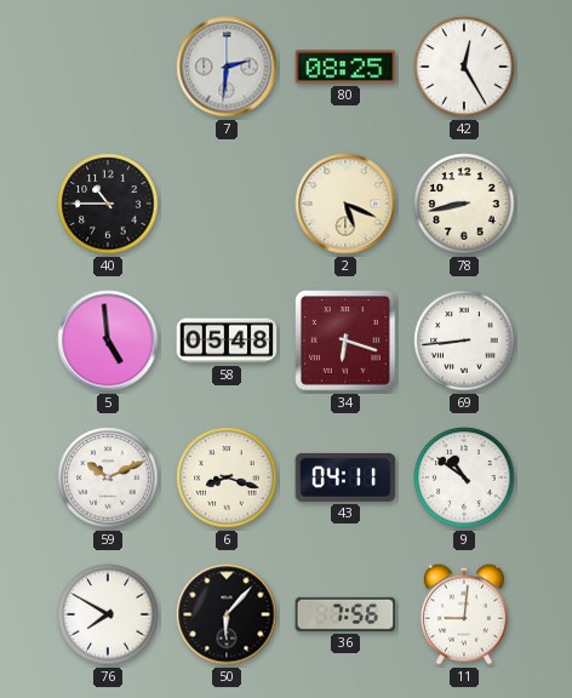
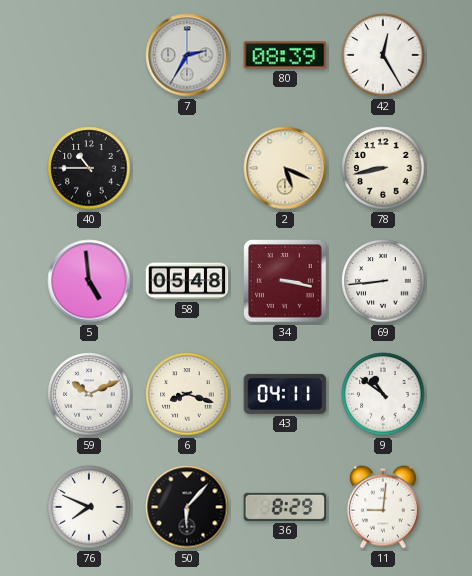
7: 2:31 -> 2:35 (187, 55)
80: 08:25 -> 08:39 (285, 55)
34: 6:18 -> 3:17 (285, 281)
76: 7:50 -> 7:49 (89, 507)
36: 7:56 -> 8:29 (285, 507)
